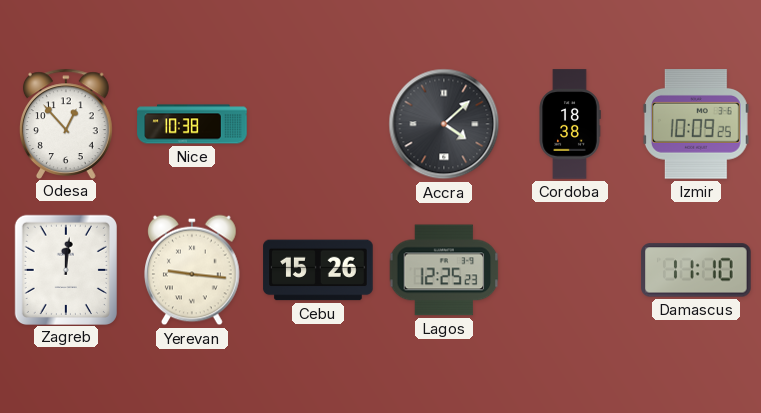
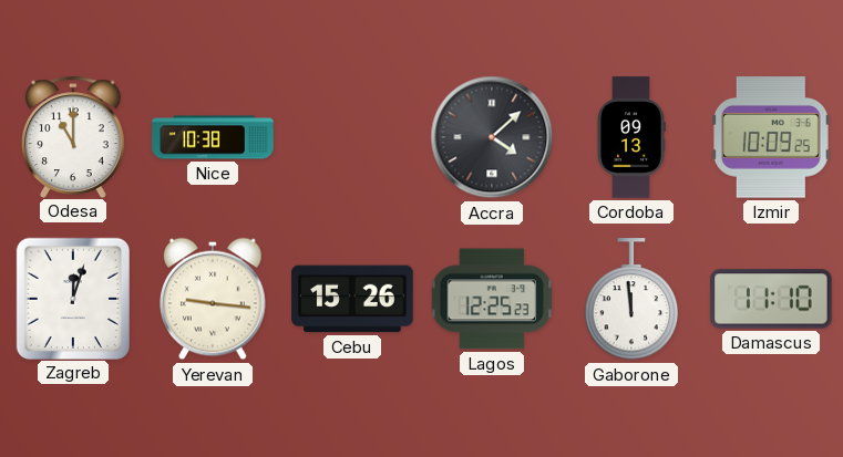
Odesa: 12:53 -> 11:00 (73, 136)
Cordoba: 18:38 -> 09:13 (631, 137)
Zagreb: 12:01 -> 12:03 (72, 298)
Gaborone: none -> 11:59 (631, 300)
